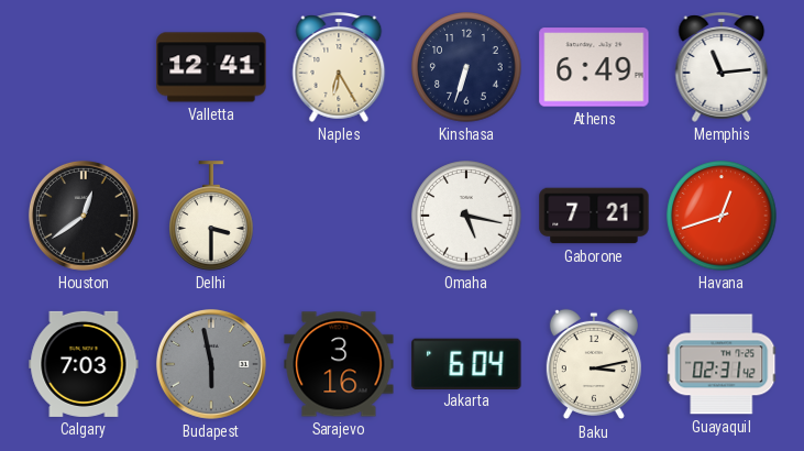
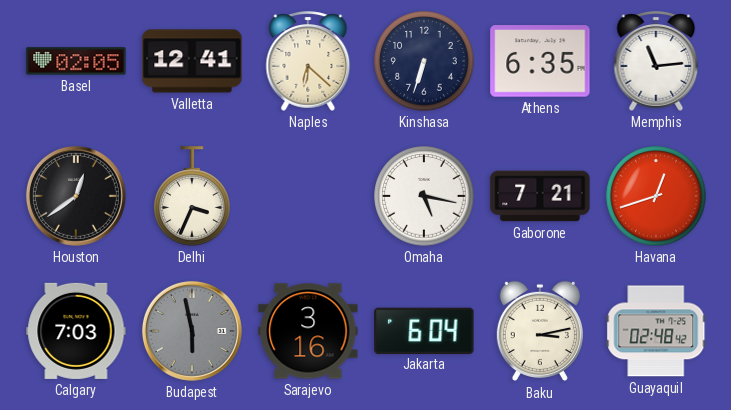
Basel: none -> 02:05 (76, 61)
Naples: 6:25 -> 6:22 (308, 61)
Athens: 6:49 -> 6:35 (540, 61)
Delhi: 3:30 -> 3:34 (192, 196)
Guayaquil: 02:31 -> 02:48 (656, 331)
